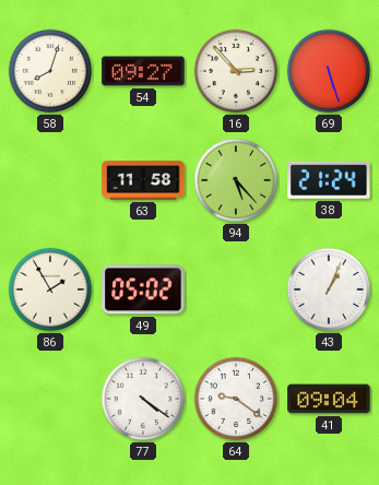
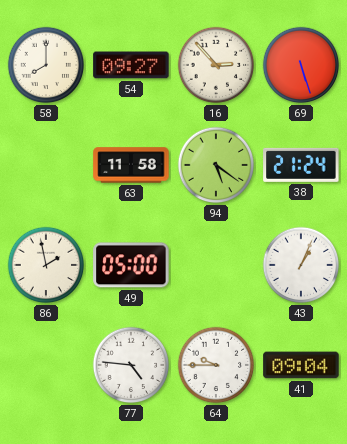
58: 8:03 -> 8:00 (46, 65)
94: 5:23 -> 5:21 (216, 165)
86: 1:55 -> 1:58 (46, 265)
49: 05:02 -> 05:00 (131, 265)
77: 4:21 -> 4:46 (131, 365)
64: 9:21 -> 9:45 (216, 365)
